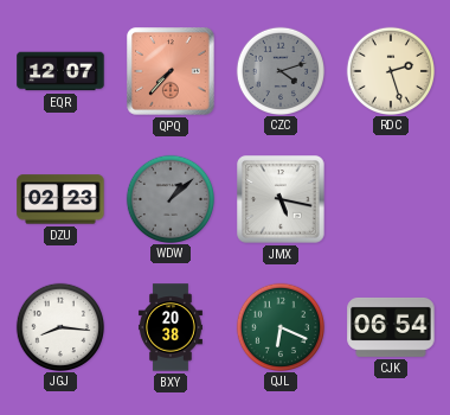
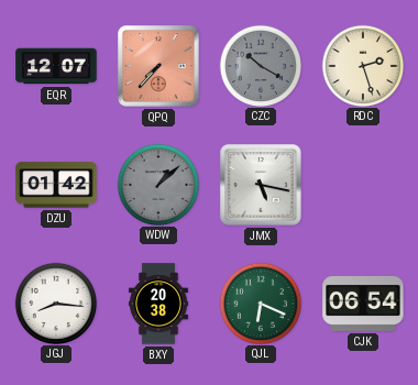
CZC: 4:12 -> 10:20 (260, 65)
DZU: 02:23 -> 01:42 (56, 185)
